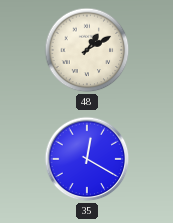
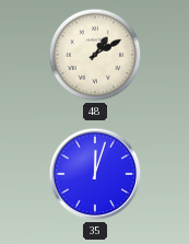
35: 12:20 -> 12:03 (95, 174)
